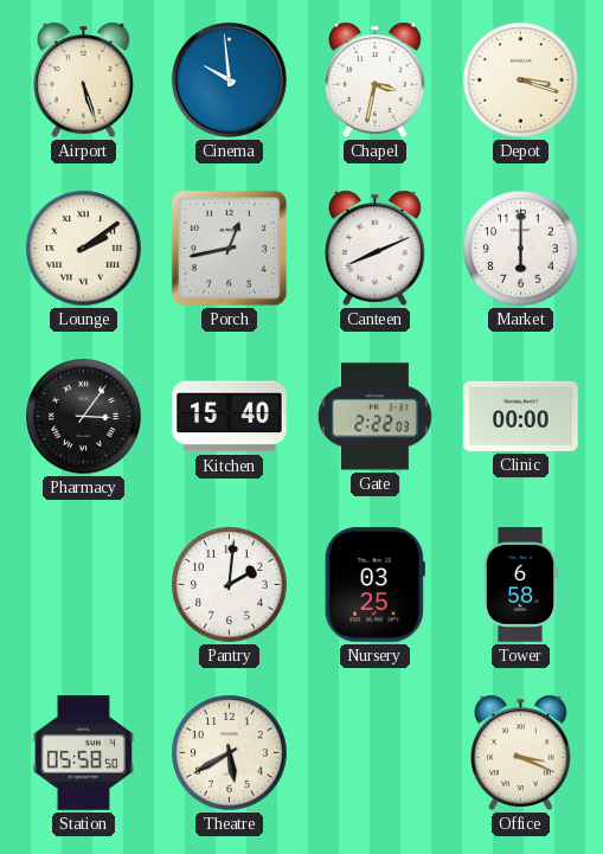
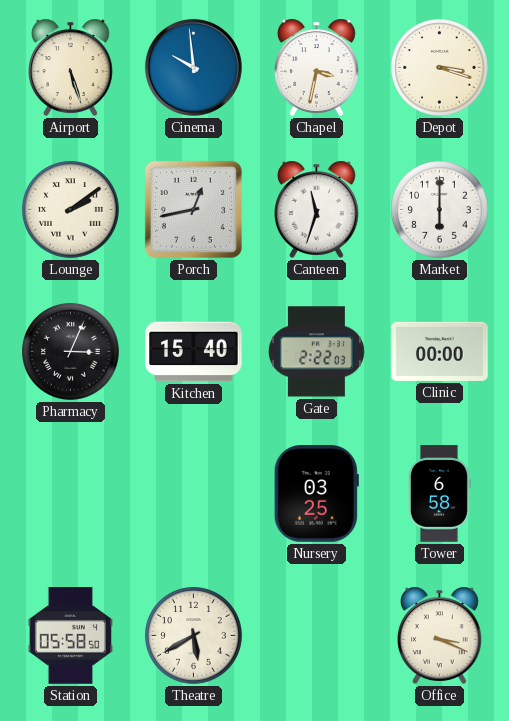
Canteen: 8:11 -> 11:33 (317, 209)
Pharmacy: 3:06 -> 3:04 (71, 352)
Pantry: 2:01 -> none (230, 585)
